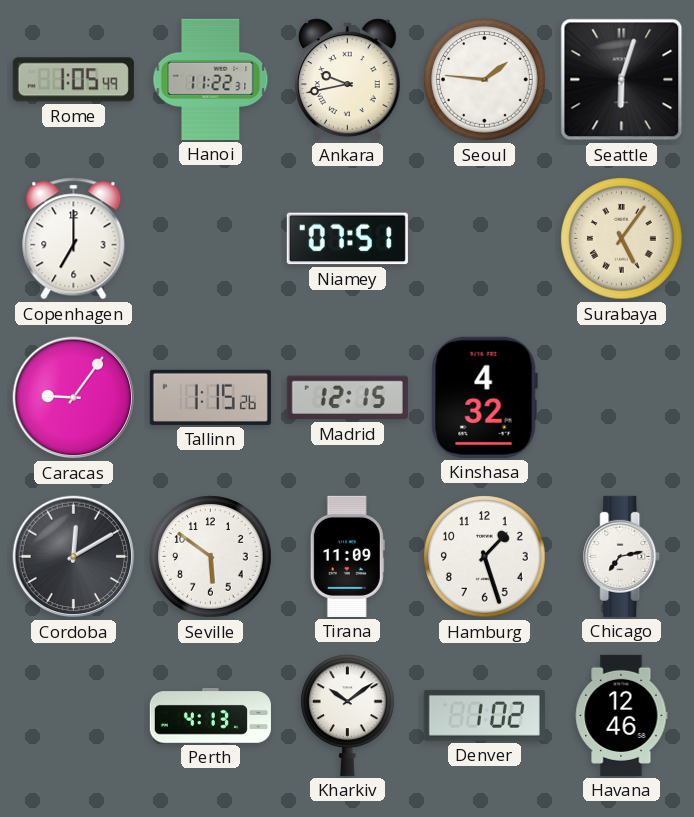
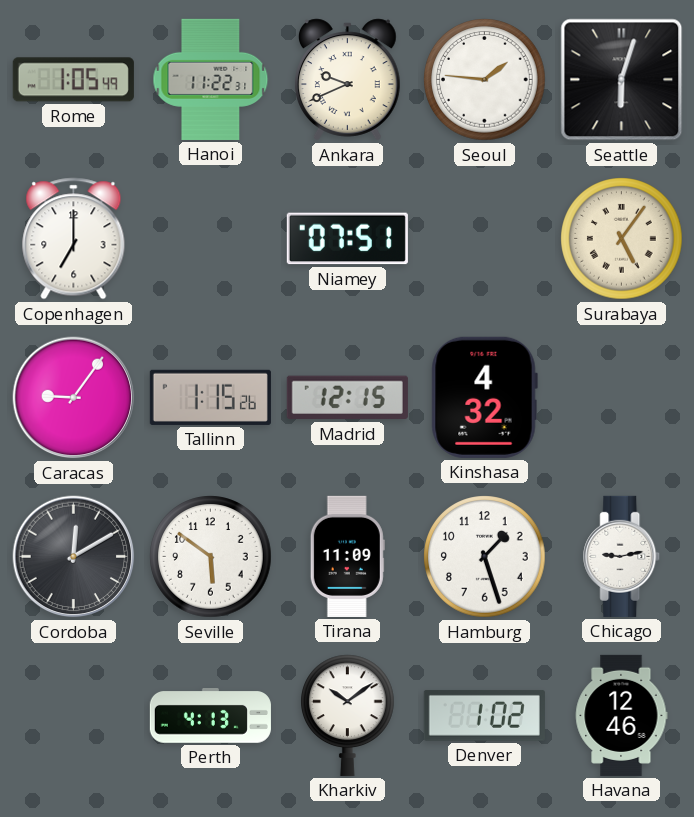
Ankara: 9:43 -> 9:41 (347, 80)
Chicago: 7:13 -> 9:13 (622, 556)
